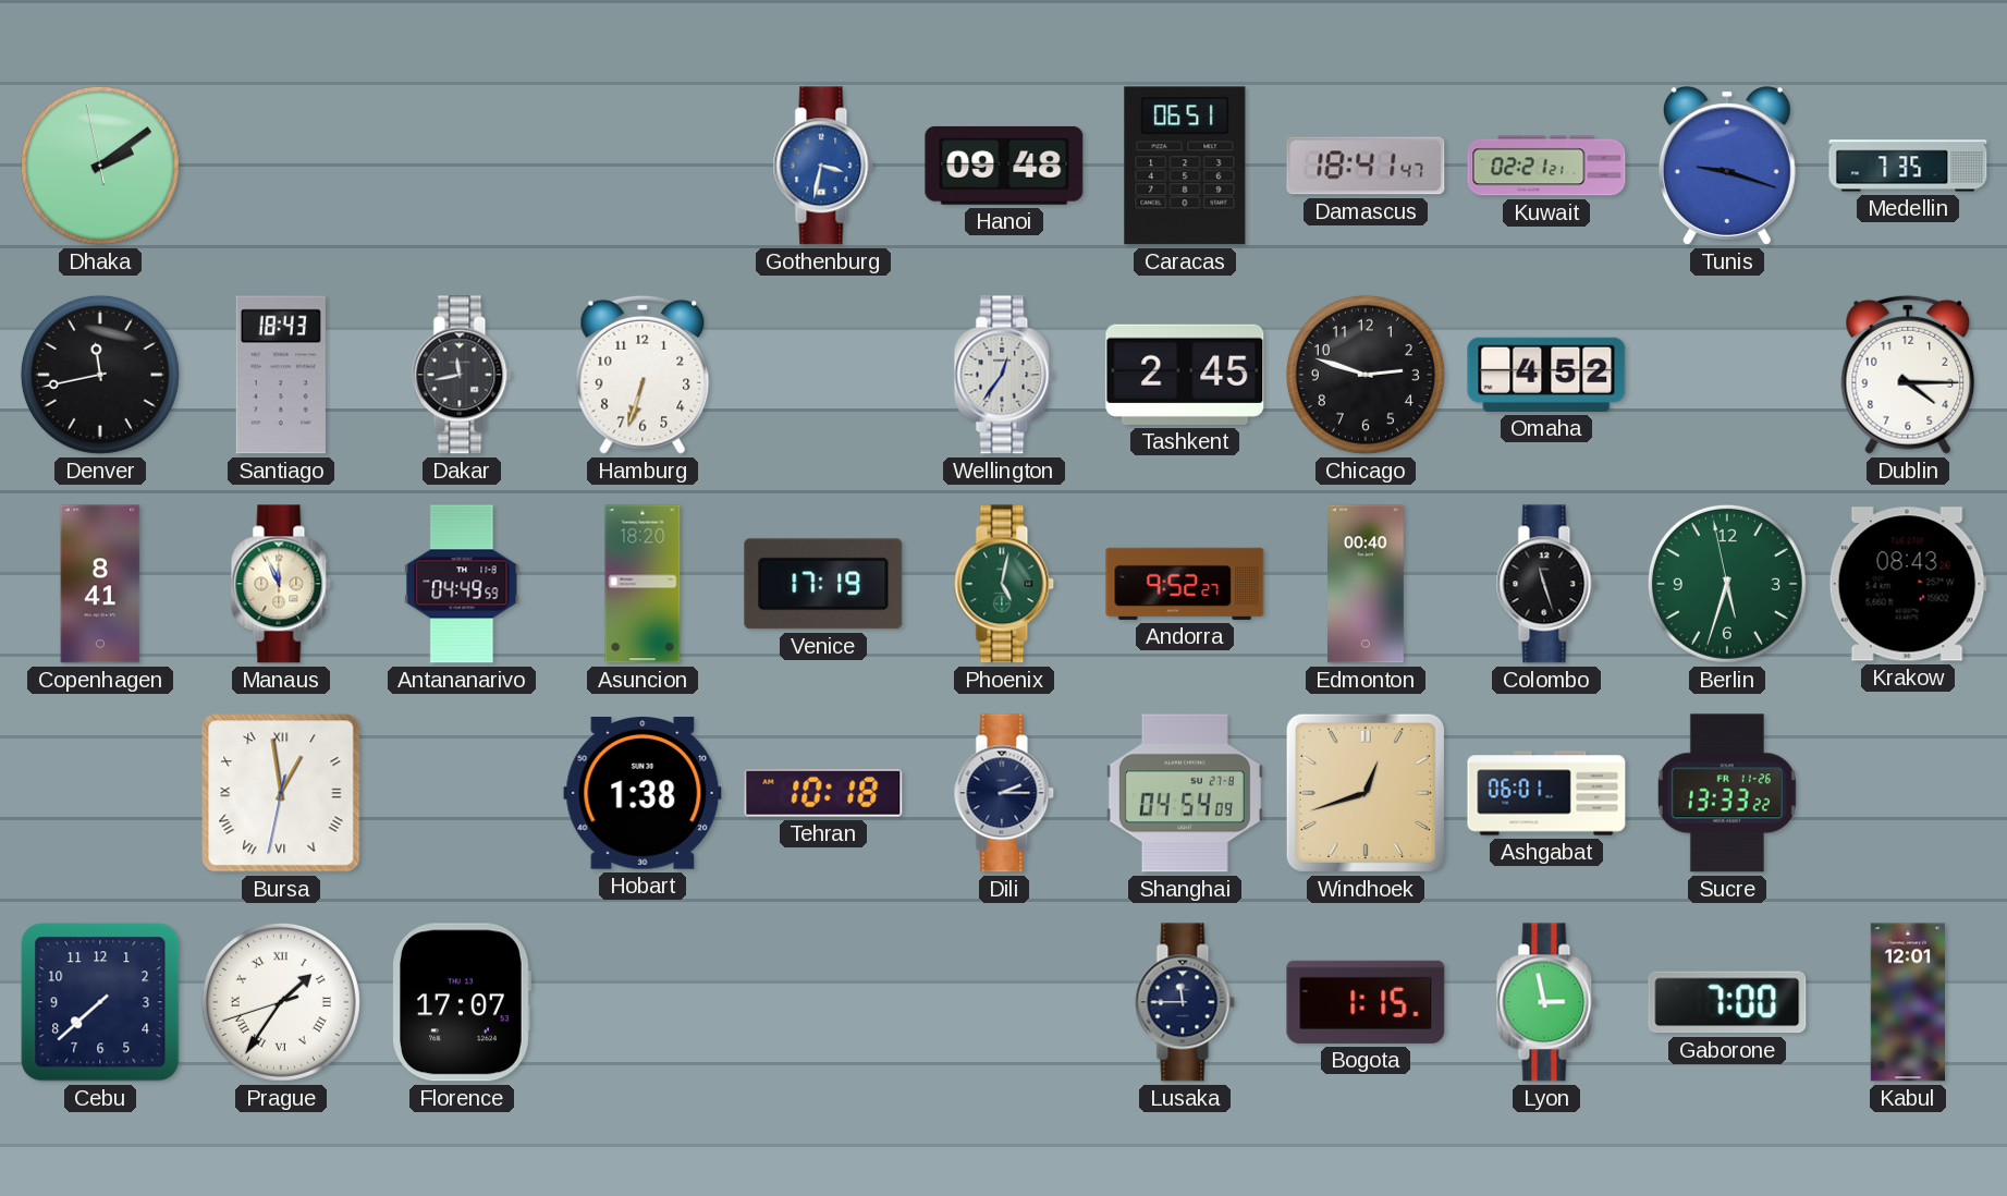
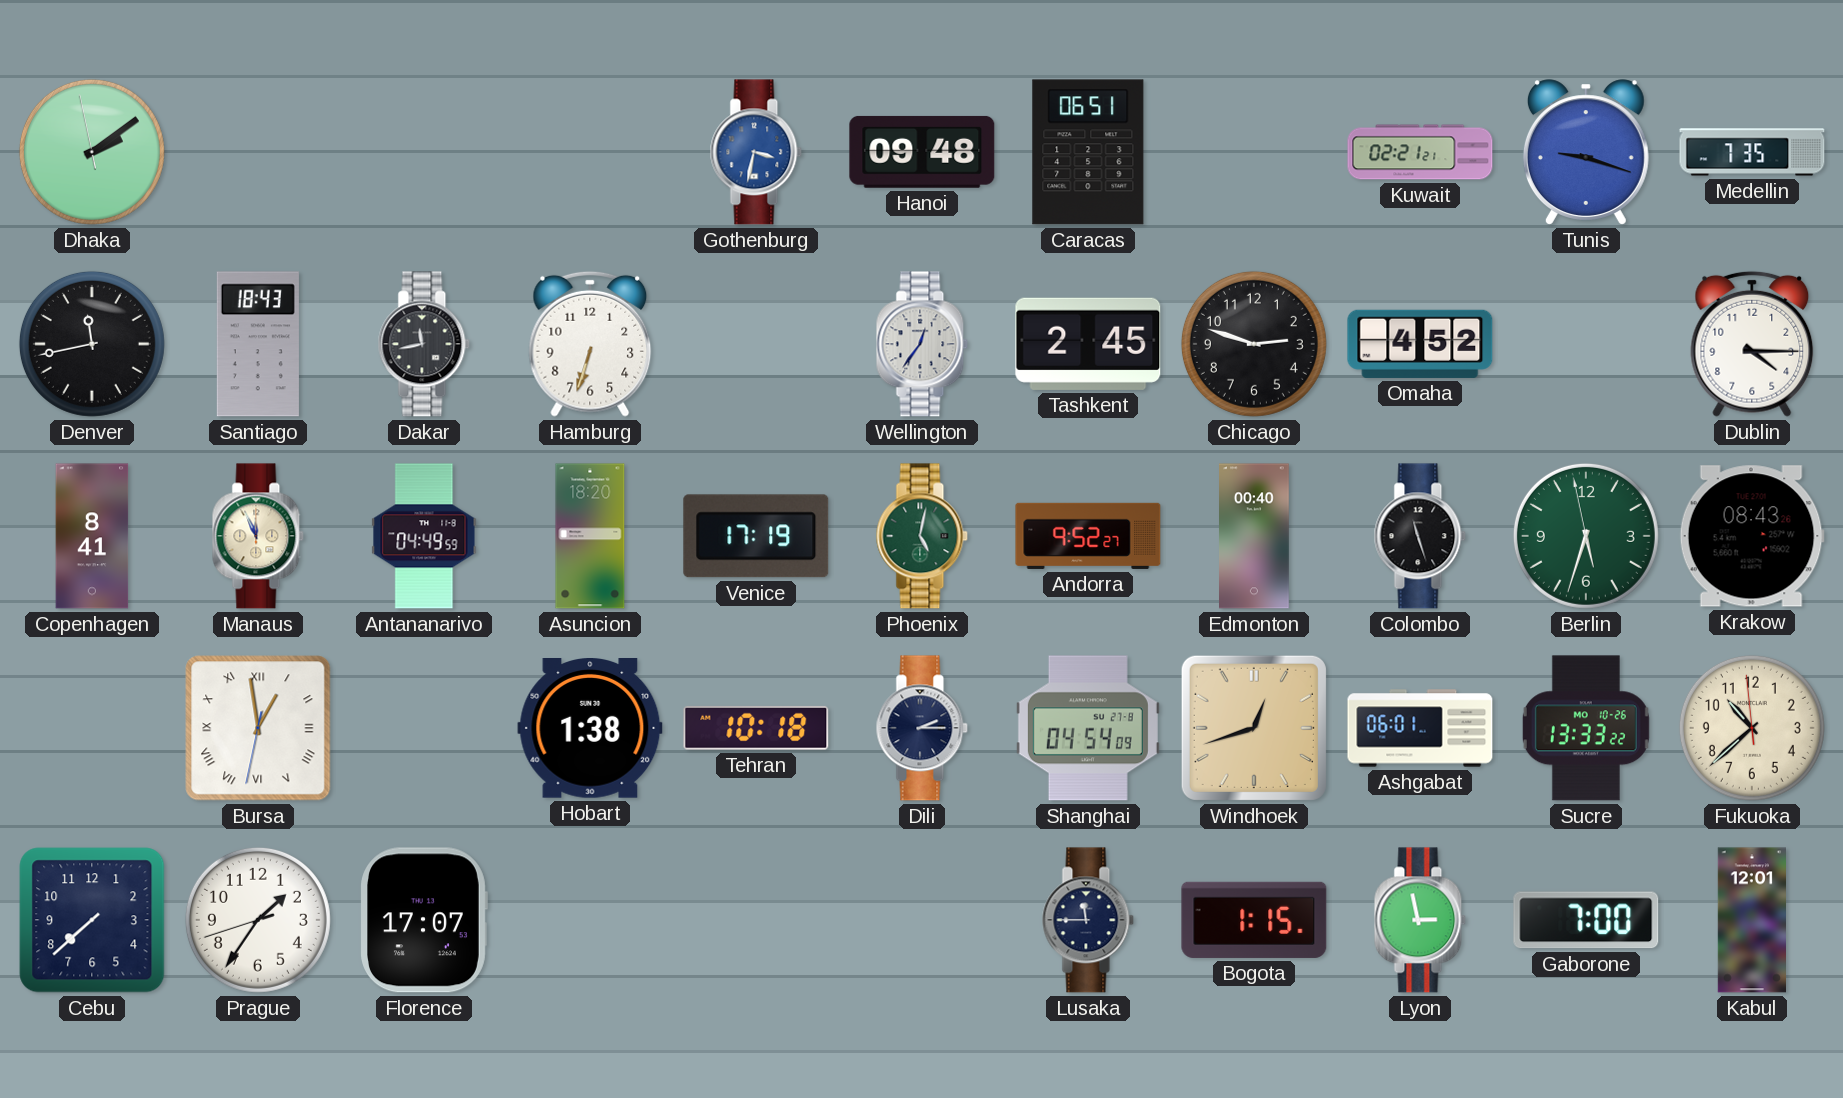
Damascus: 18:41 -> none (1366, 166)
Sucre date: FR 11-26 -> MO 10-26 (1586, 728)
Fukuoka: none -> 10:37 (1752, 728)
Prague numerals: Roman -> Arabic (258, 920)
